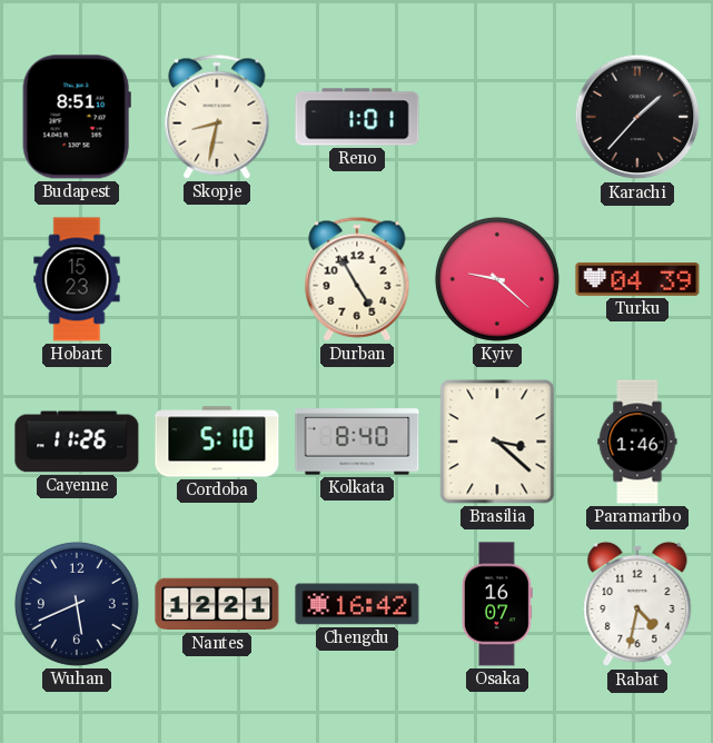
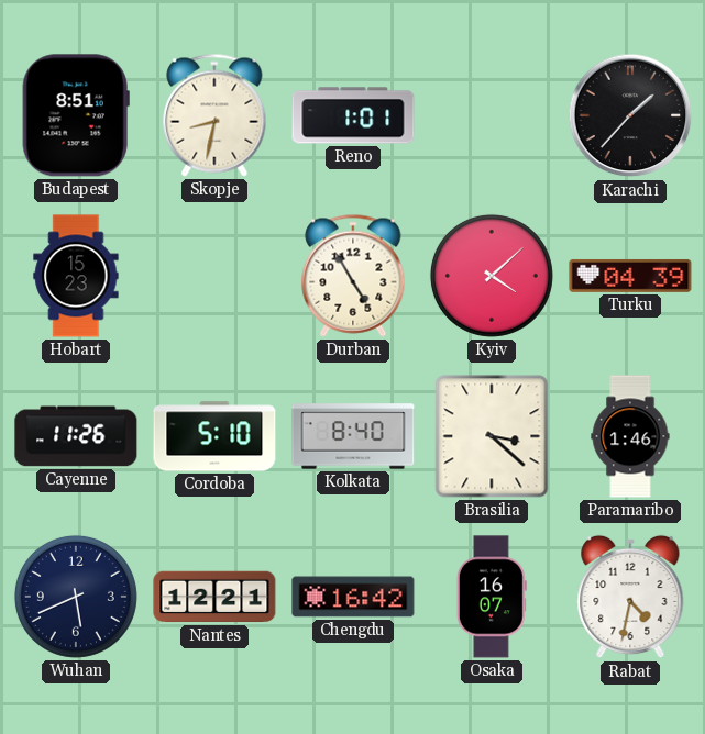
Kyiv: 9:22 -> 4:08 (492, 276)
